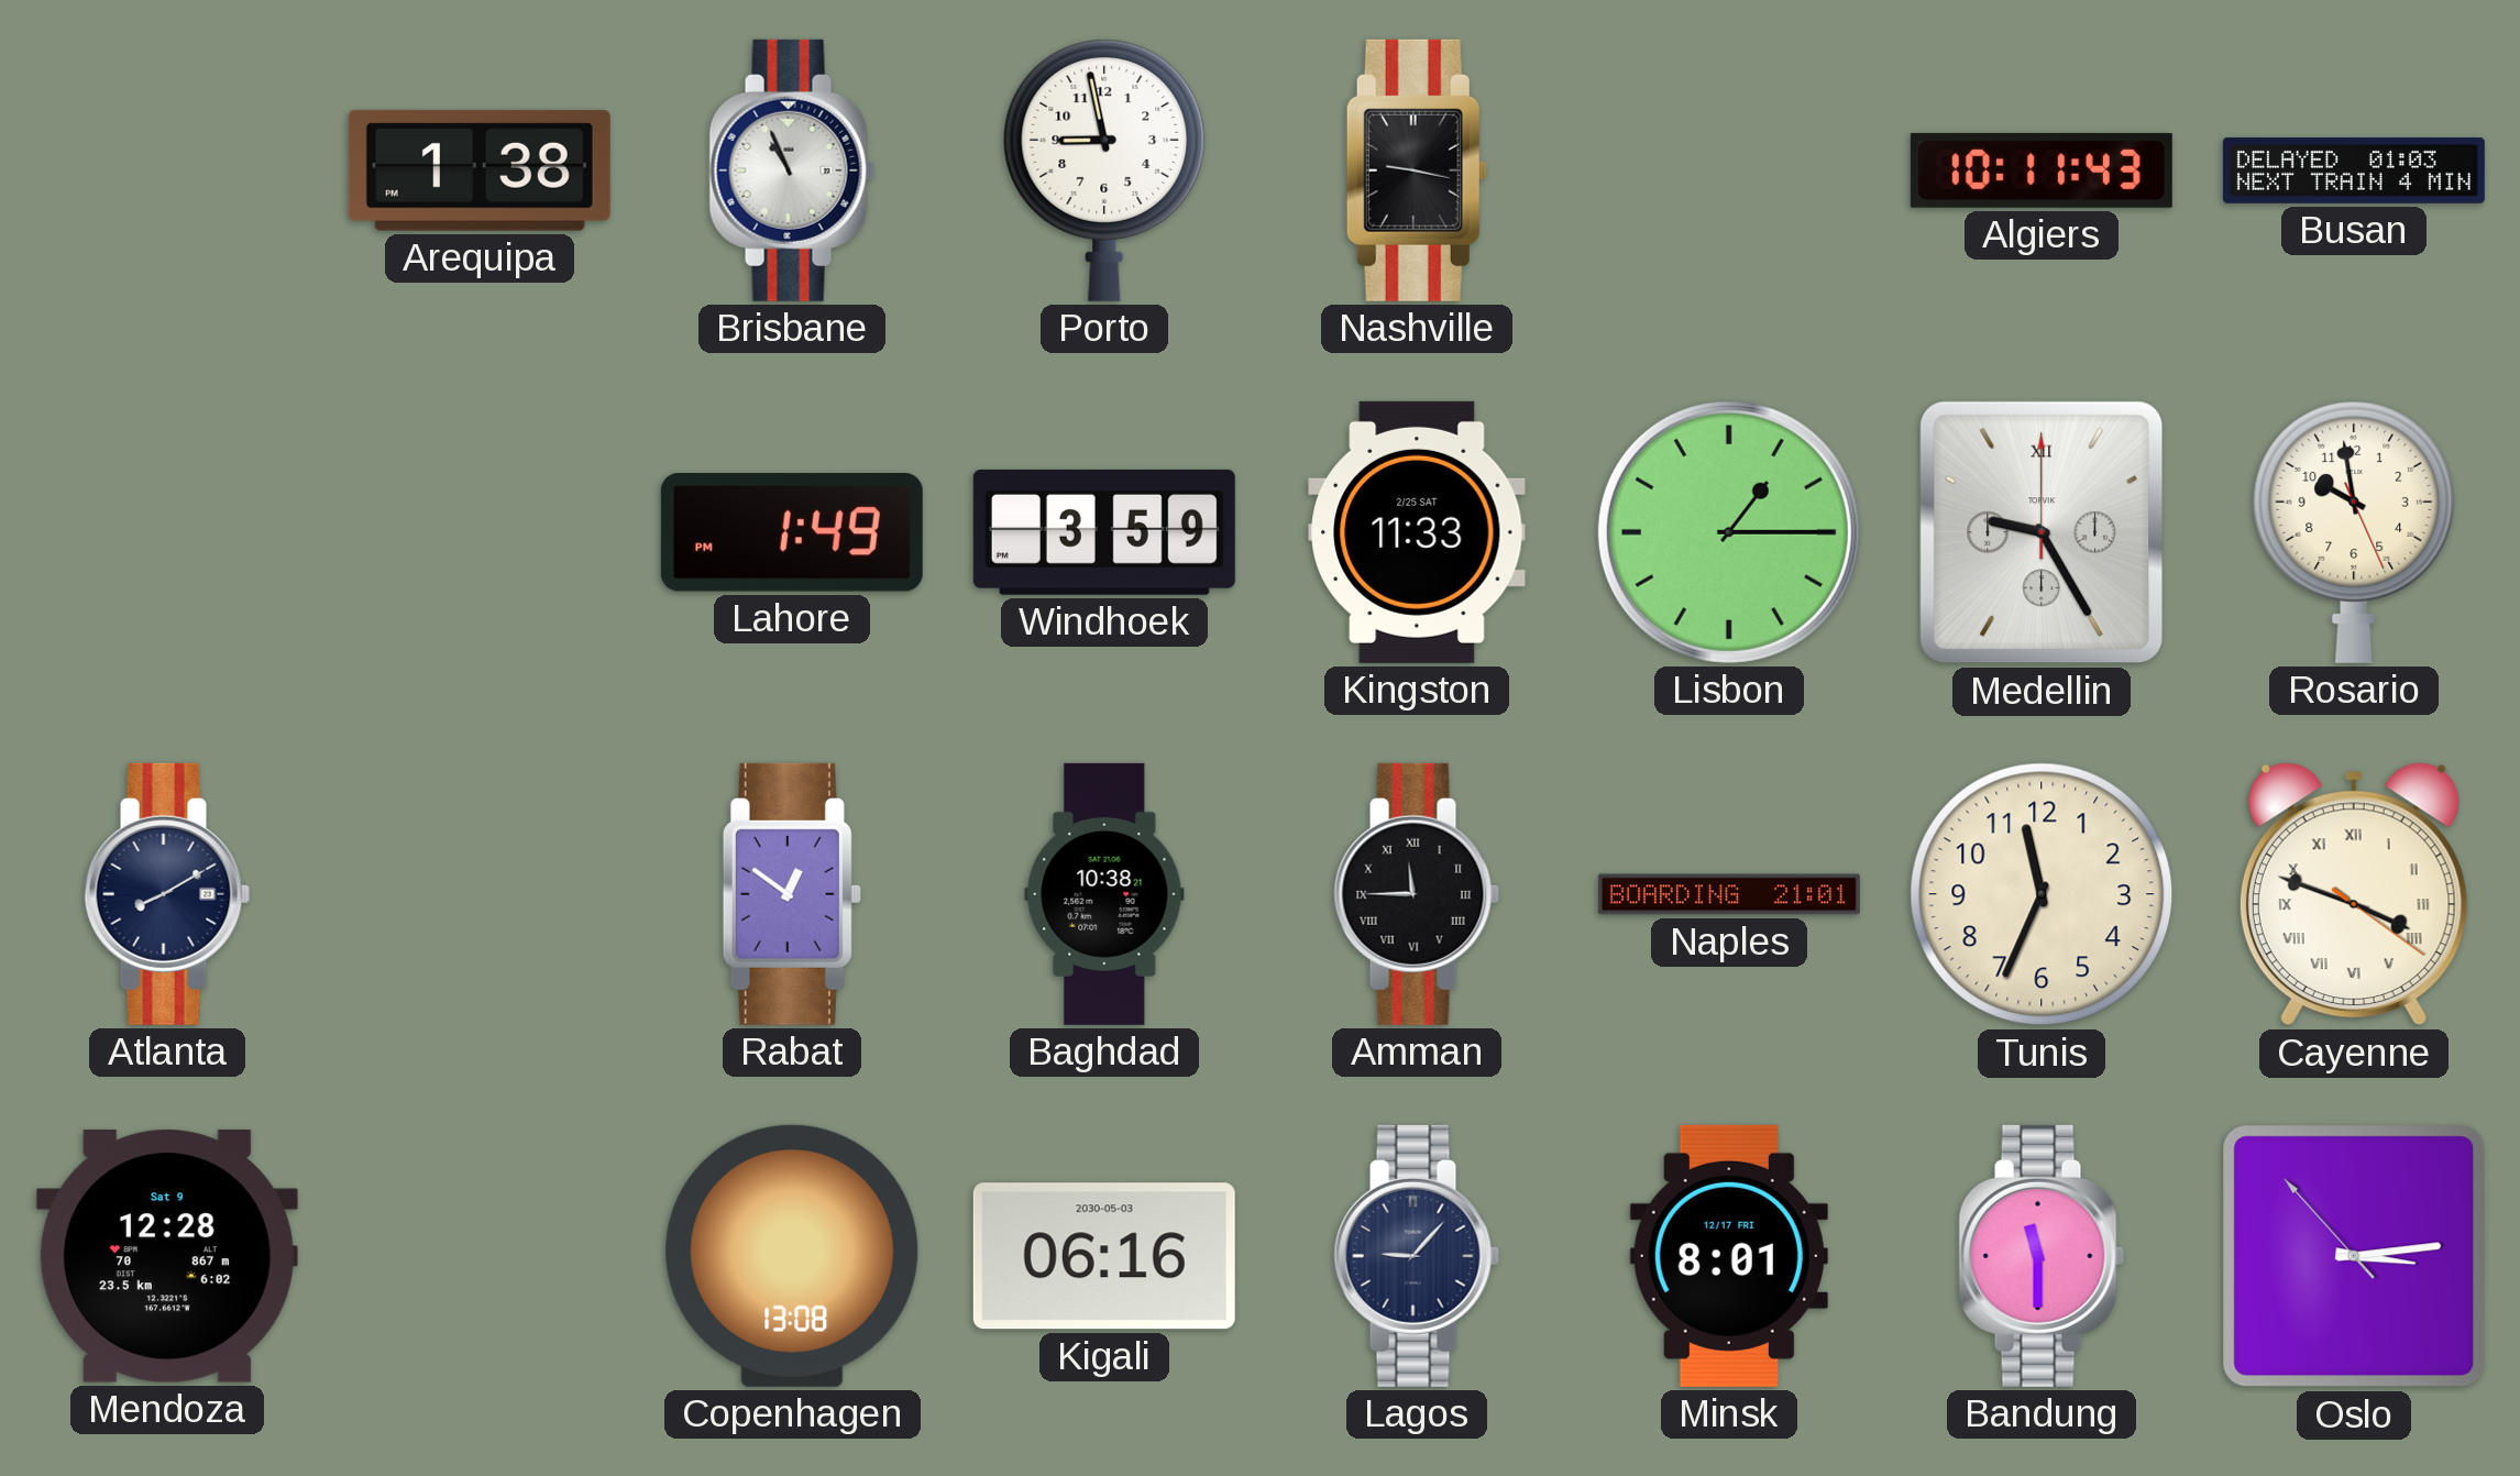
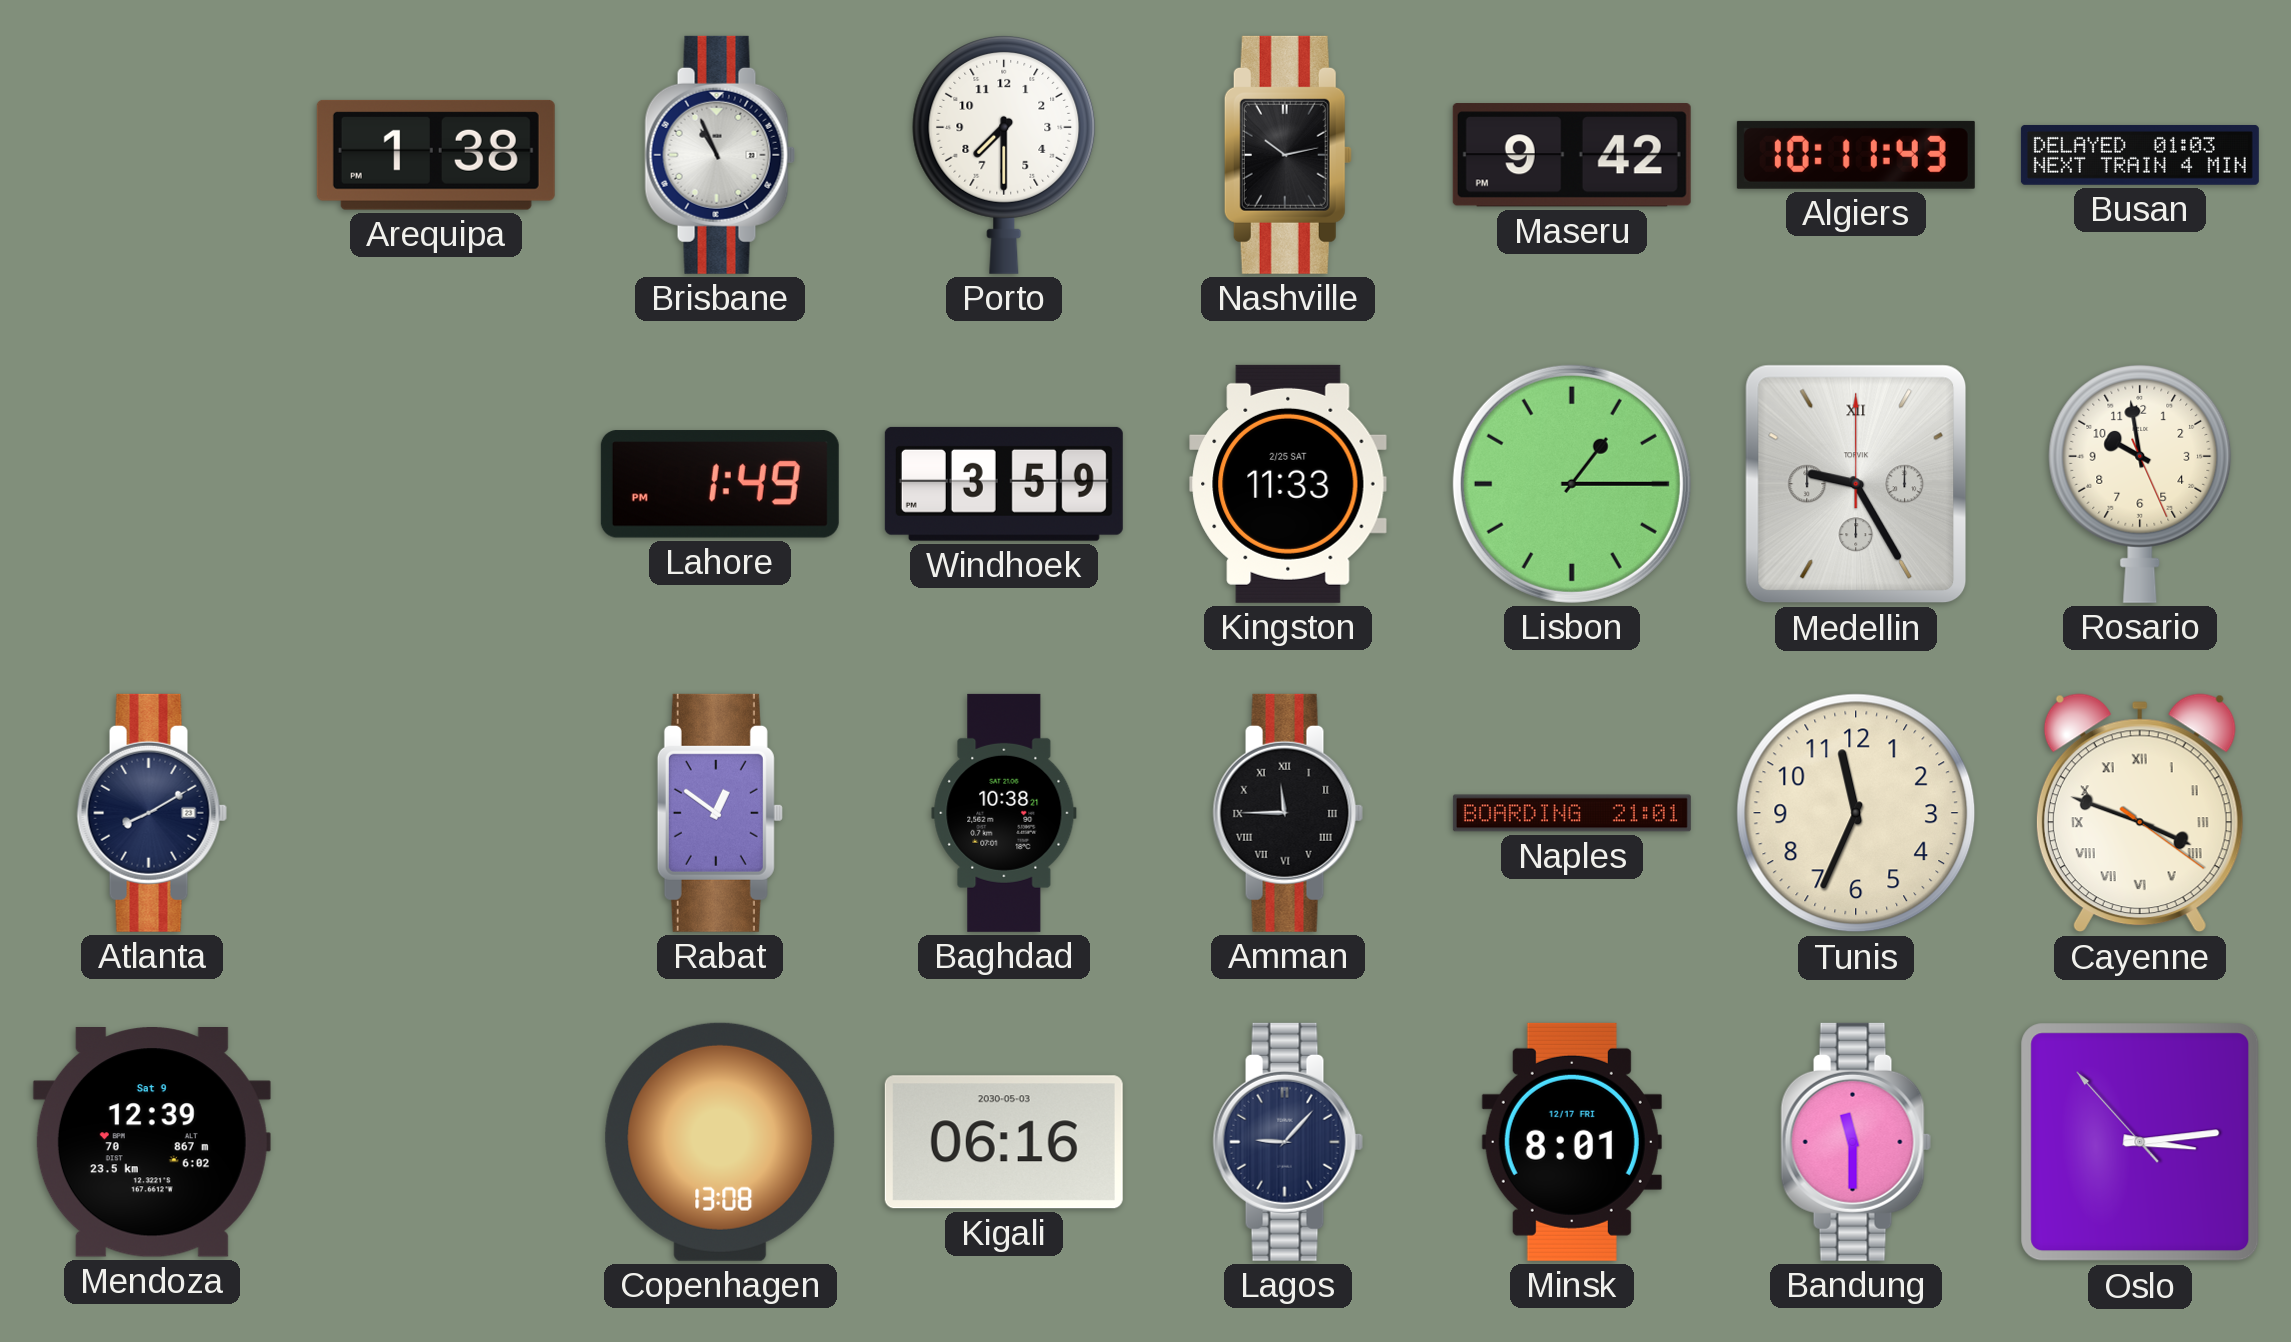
Porto: 8:58 -> 7:30 (1004, 154)
Nashville: 9:17 -> 10:13 (1288, 155)
Maseru: none -> 9:42 (1572, 156)
Mendoza: 12:28 -> 12:39 (152, 1143)
